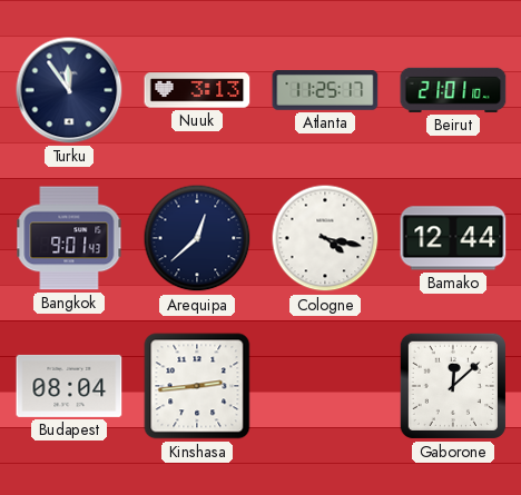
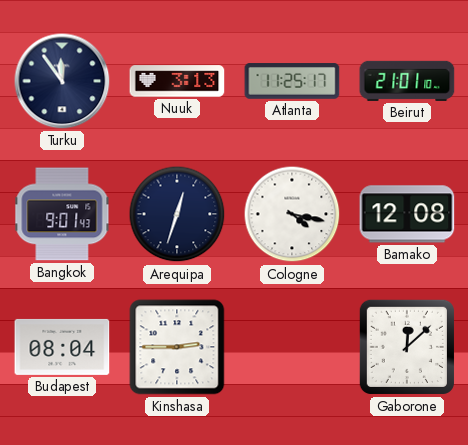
Arequipa: 12:38 -> 12:33 (177, 214)
Bamako: 12:44 -> 12:08 (407, 214)
Kinshasa: 2:44 -> 2:45 (177, 347)
